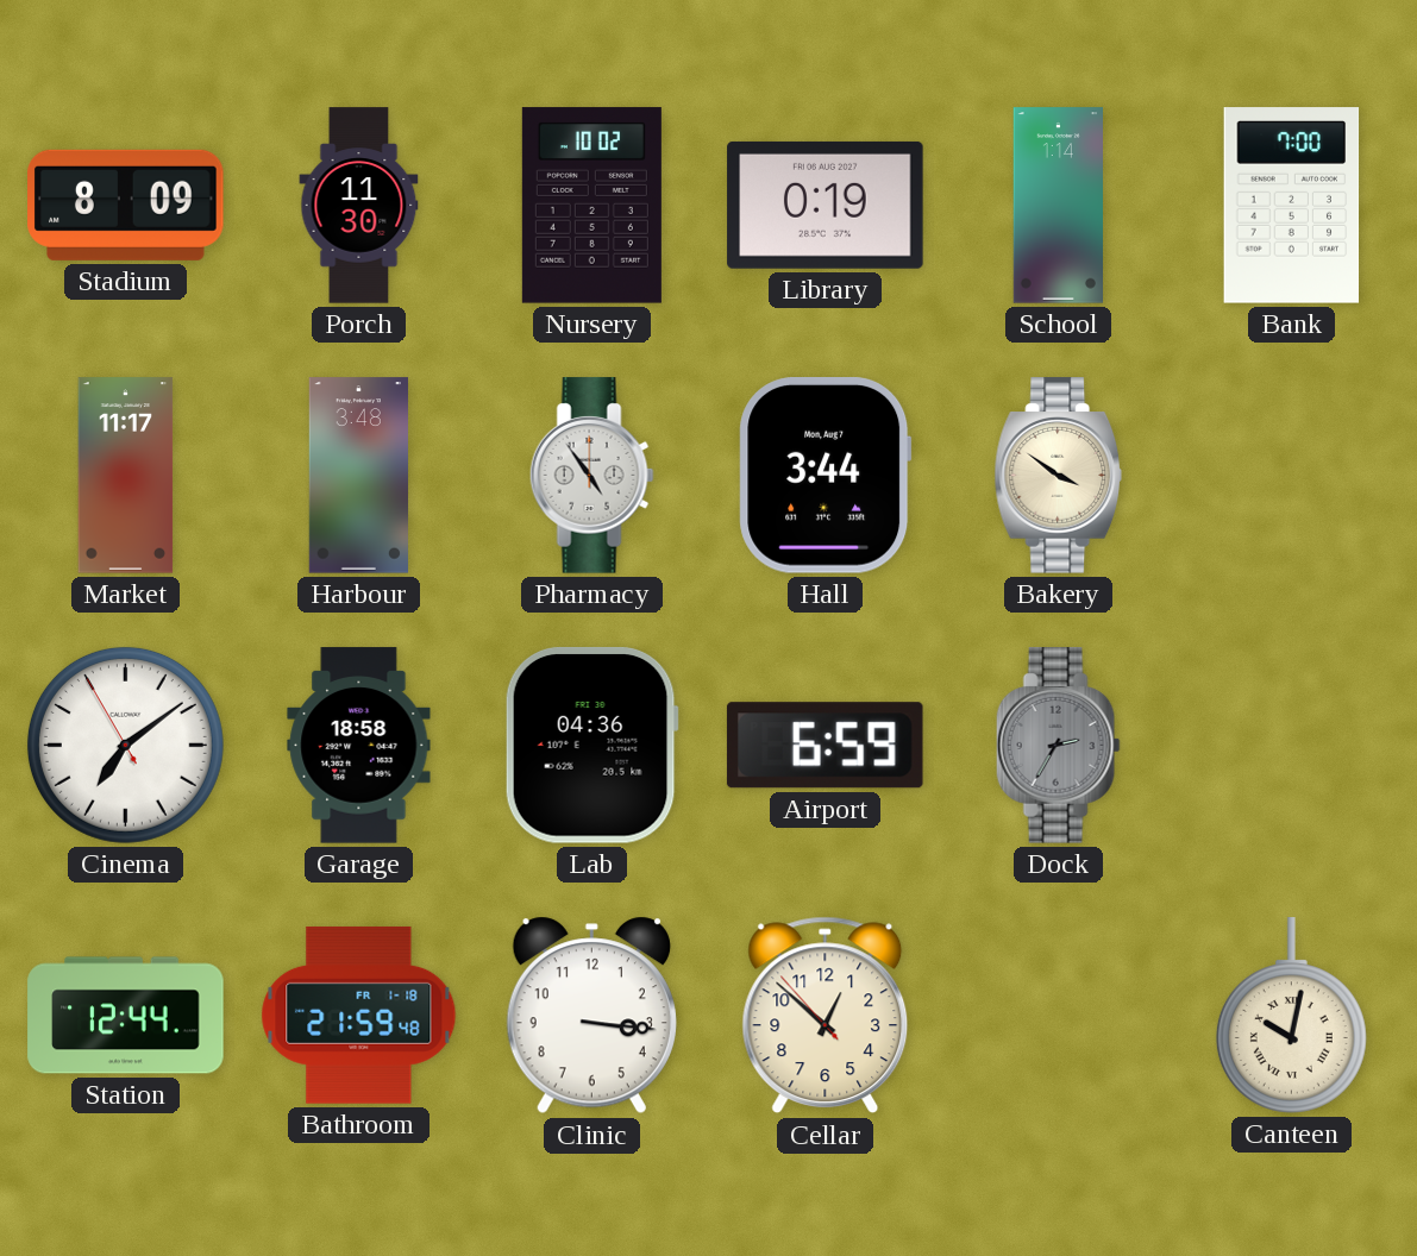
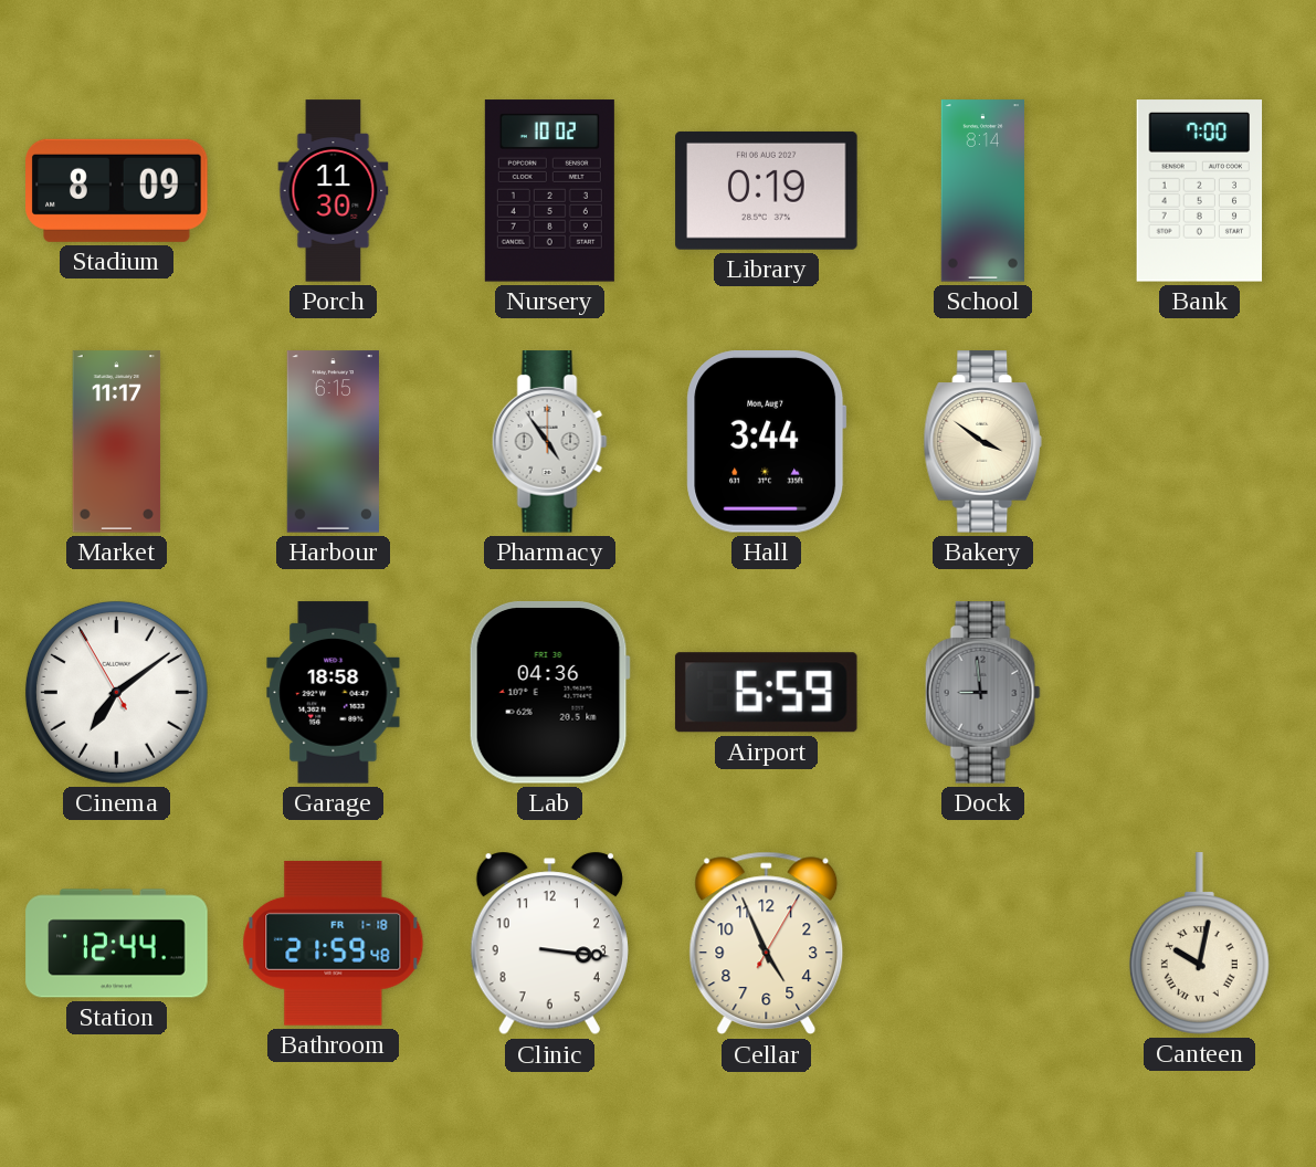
School: 1:14 -> 8:14 (982, 191)
Harbour: 3:48 -> 6:15 (333, 442)
Dock: 2:35 -> 8:59 (982, 693)
Cellar: 12:51 -> 4:56 (767, 944)
